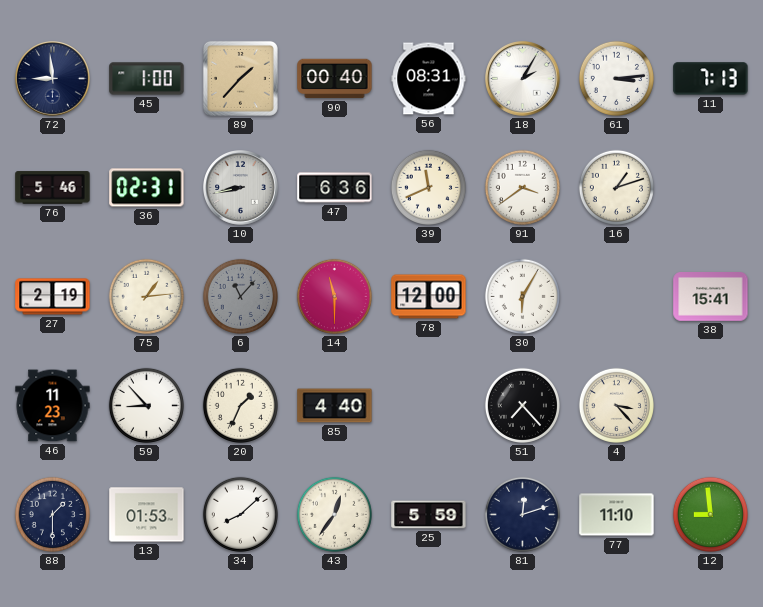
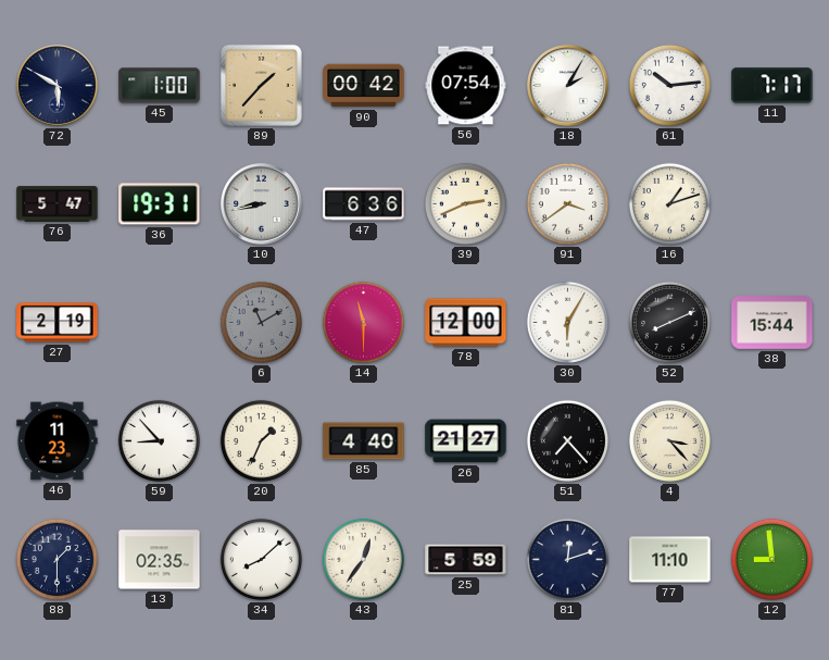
72: 8:59 -> 5:50 (58, 86)
90: 00:40 -> 00:42 (364, 86)
56: 08:31 -> 07:54 (466, 86)
61: 3:14 -> 10:14 (669, 85)
11: 7:13 -> 7:17 (773, 86)
76: 5:46 -> 5:47 (58, 204)
36: 02:31 -> 19:31 (160, 204)
39: 11:41 -> 2:41 (465, 203)
75: 1:14 -> none (146, 296)
6: 11:07 -> 11:10 (261, 322)
52: none -> 8:11 (669, 322)
38: 15:41 -> 15:44 (773, 323)
26: none -> 21:27 (466, 441)
13: 01:53 -> 02:35 (160, 560)
